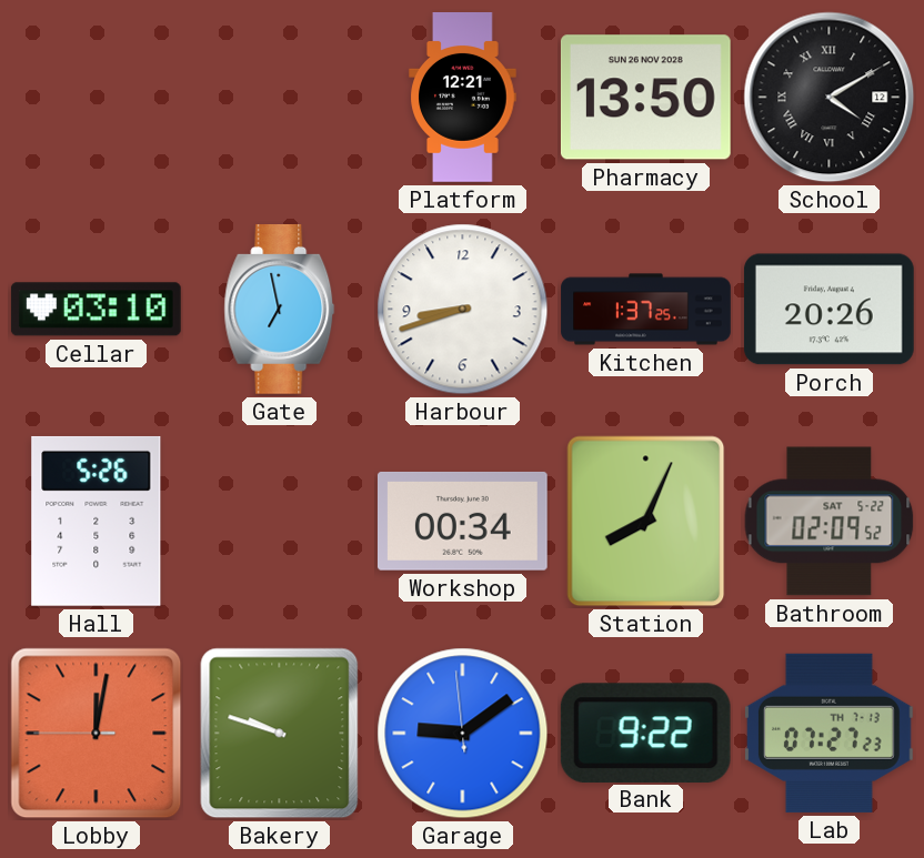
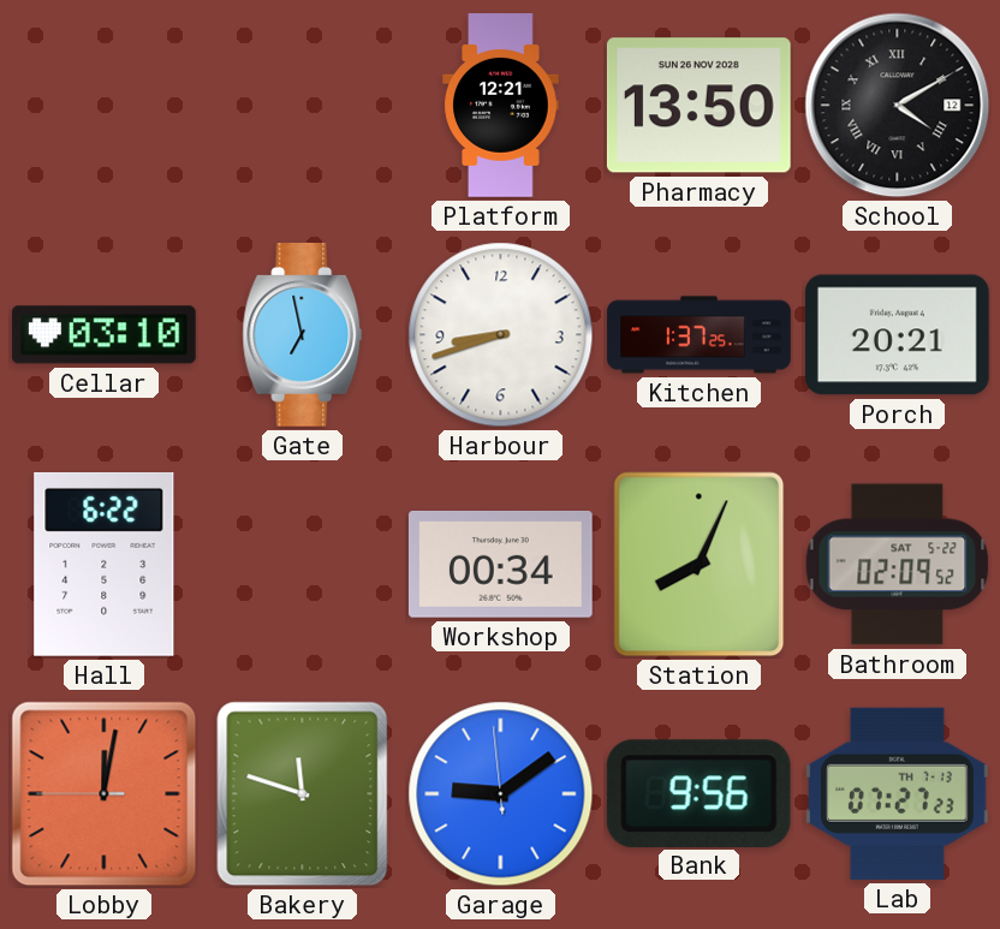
Porch: 20:26 -> 20:21 (897, 335)
Hall: 5:26 -> 6:22 (105, 564)
Bakery: 9:48 -> 11:48 (303, 794)
Bank: 9:22 -> 9:56 (698, 793)
